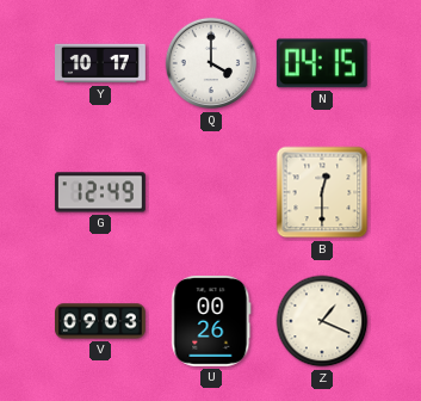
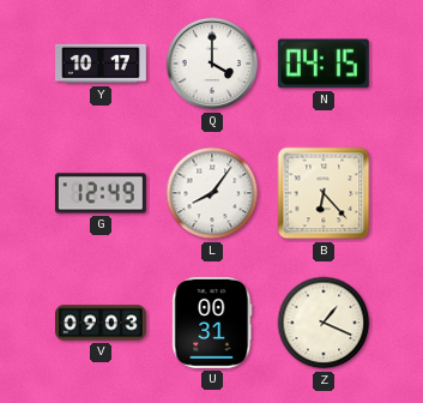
L: none -> 8:06 (212, 193)
B: 12:30 -> 6:23 (324, 193)
U: 00:26 -> 00:31 (212, 323)
